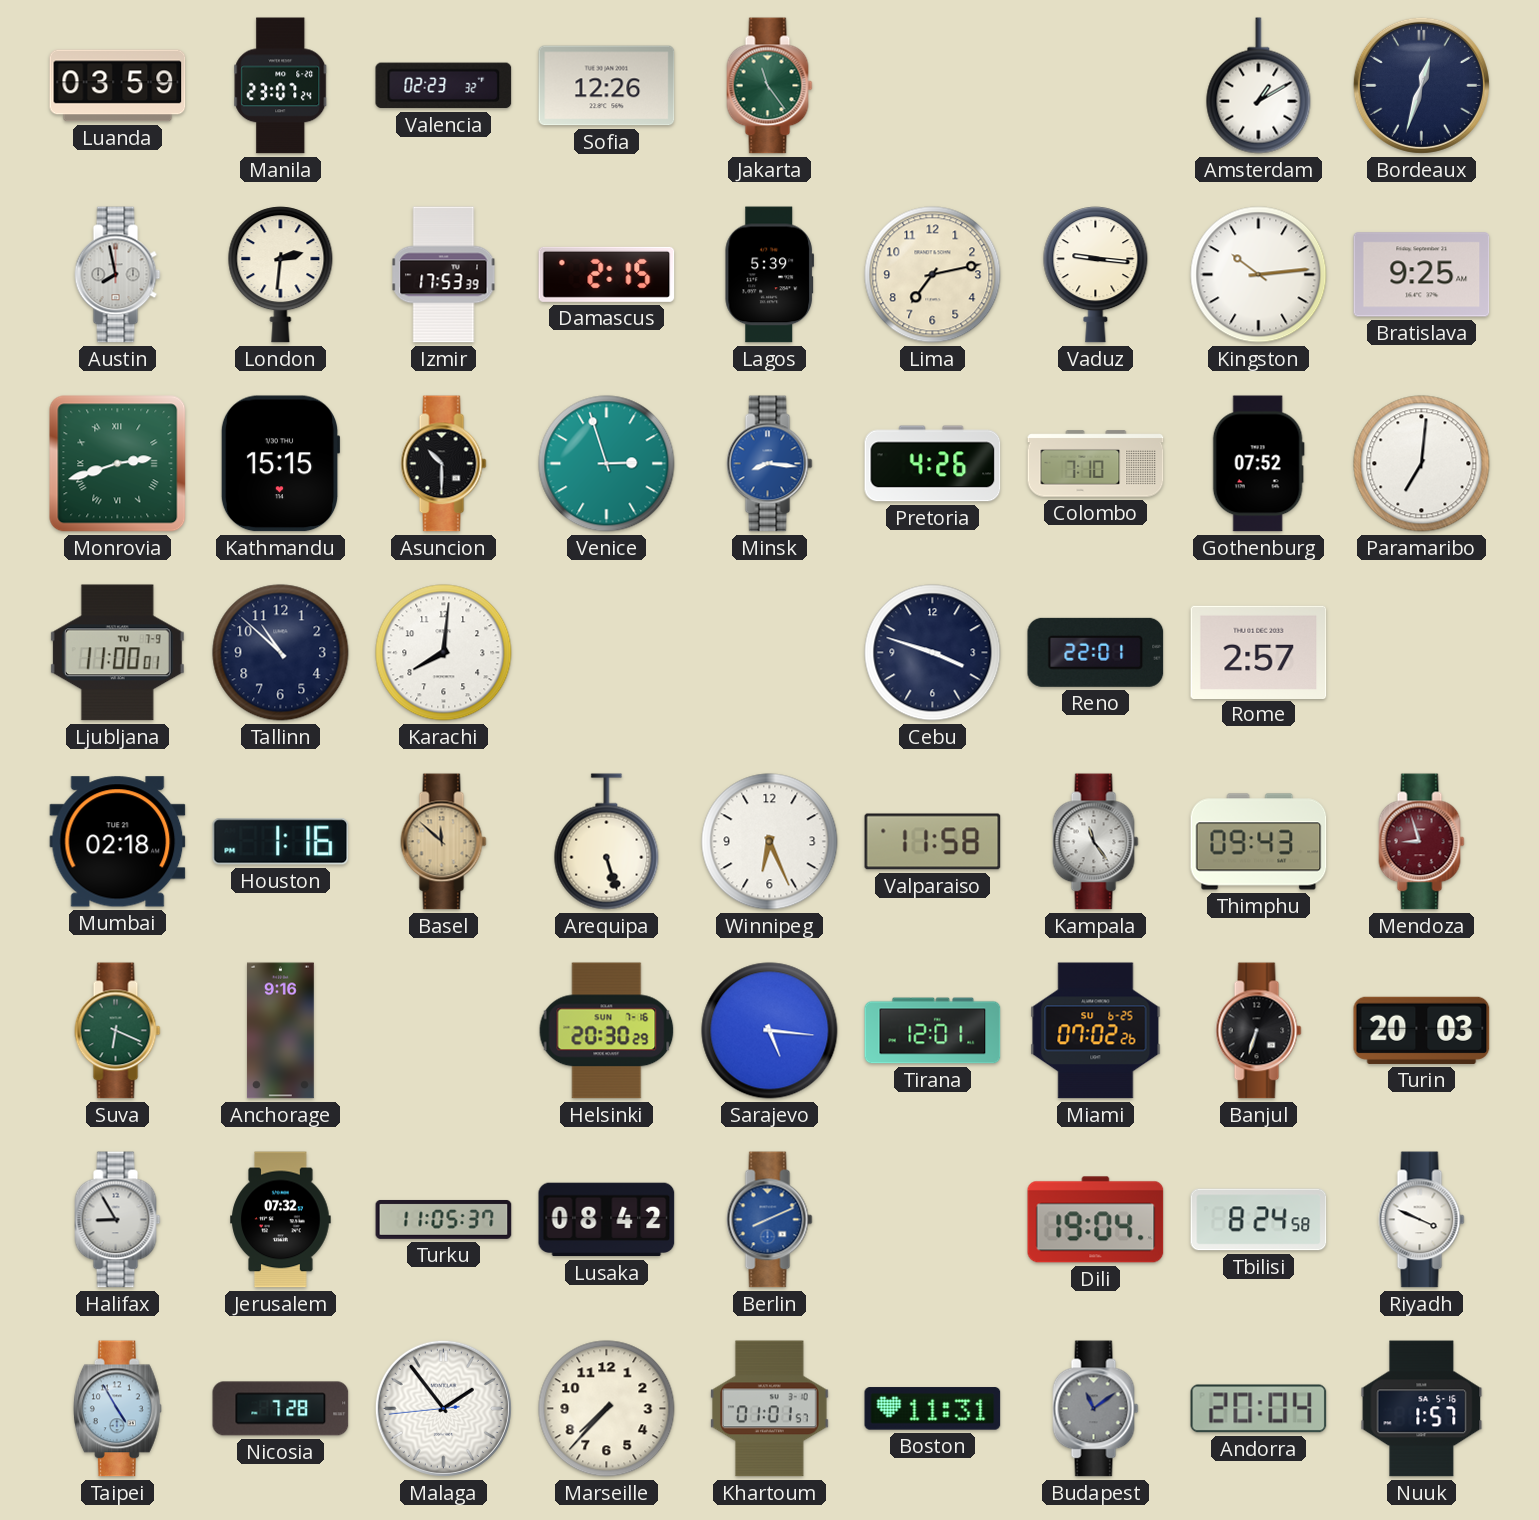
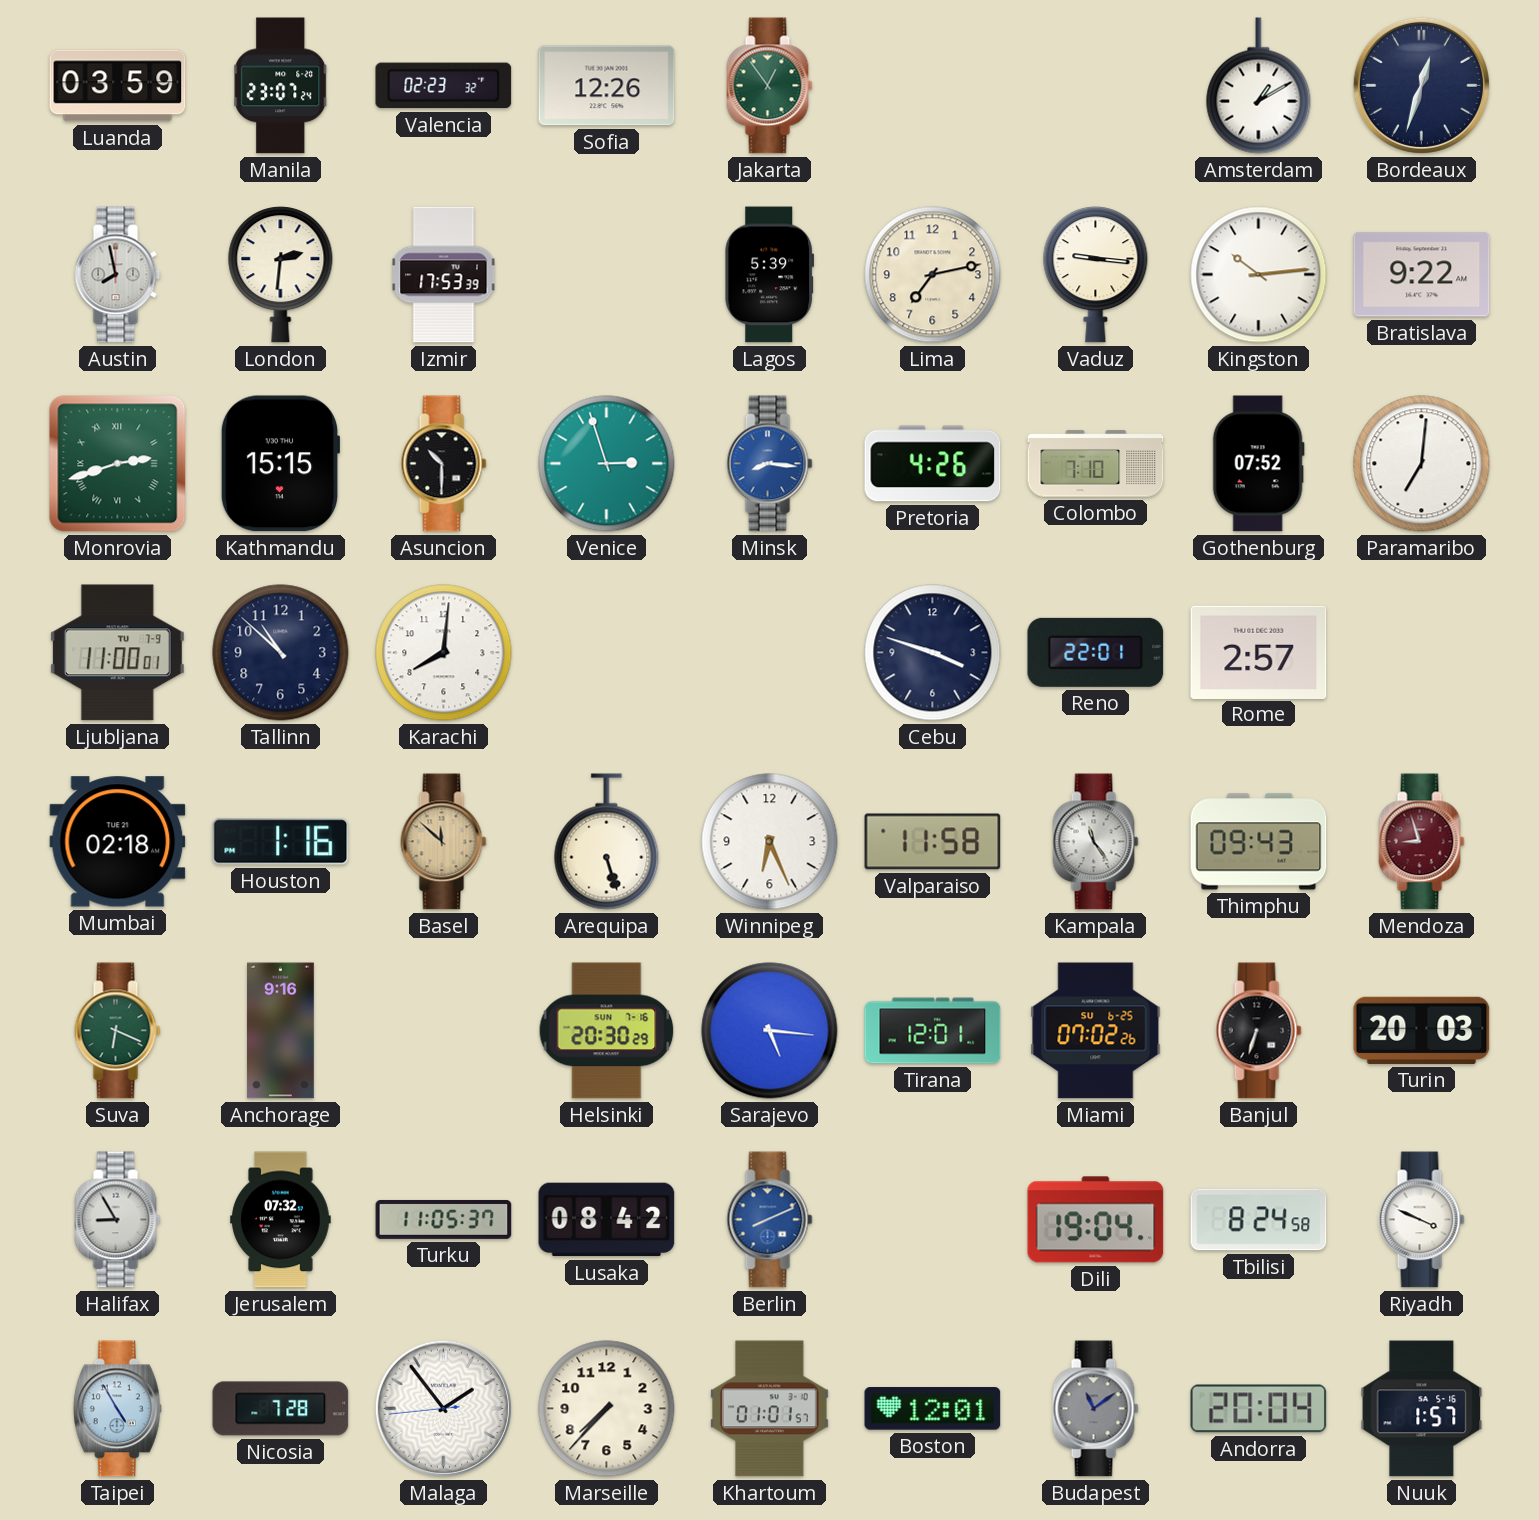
Jakarta: 11:24 -> 12:54 (770, 86)
Damascus: 2:15 -> none (607, 274)
Bratislava: 9:25 -> 9:22 (1422, 275)
Boston: 11:31 -> 12:01 (933, 1409)
